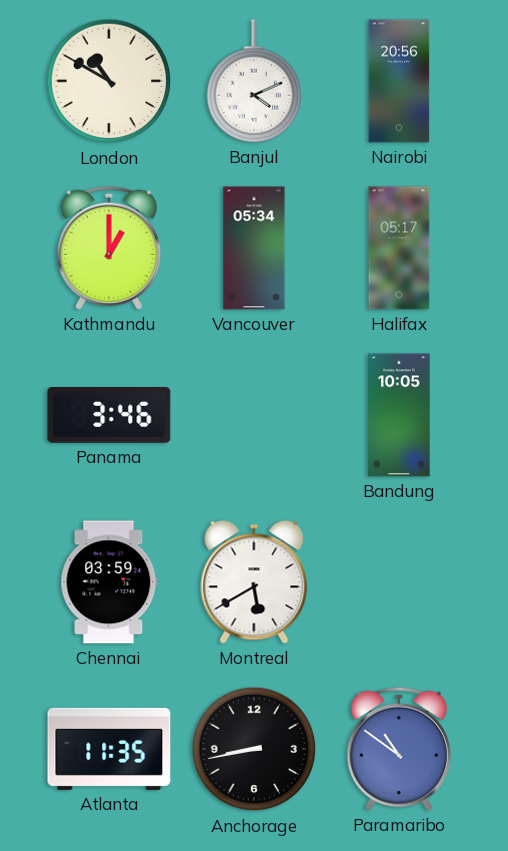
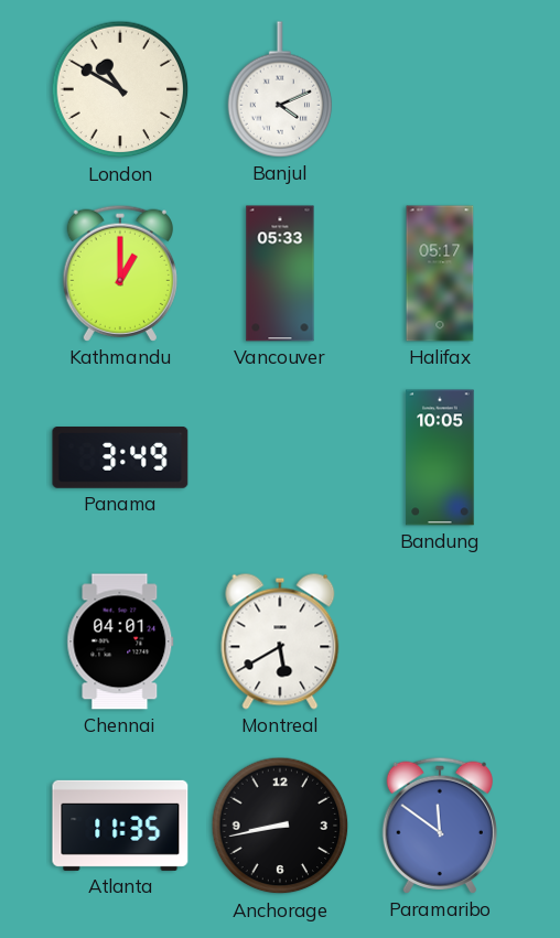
Nairobi: 20:56 -> none (399, 81)
Vancouver: 05:34 -> 05:33 (280, 273)
Panama: 3:46 -> 3:49 (120, 459)
Chennai: 03:59 -> 04:01 (120, 641)
Paramaribo: 10:51 -> 11:51 (439, 826)
